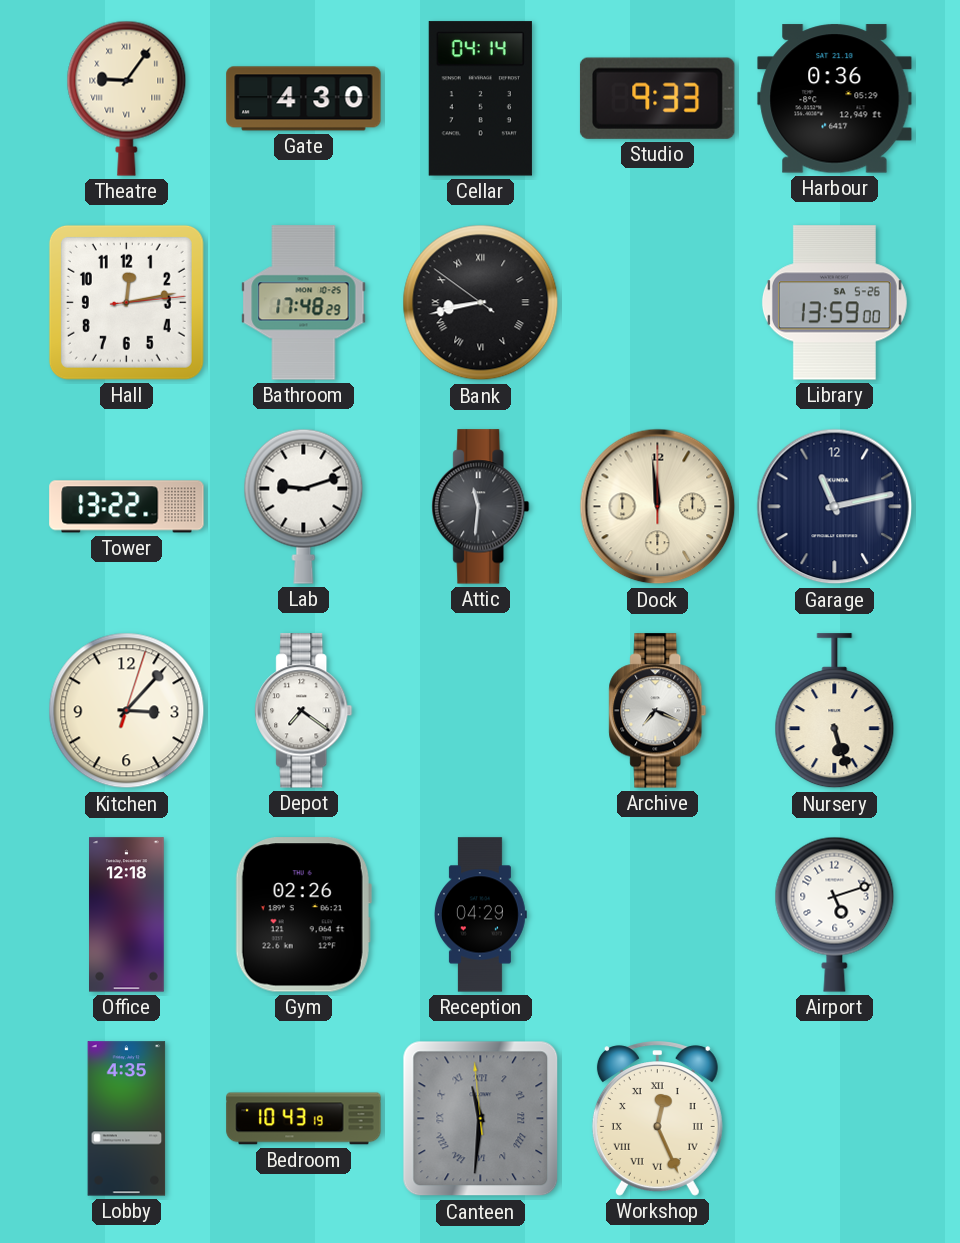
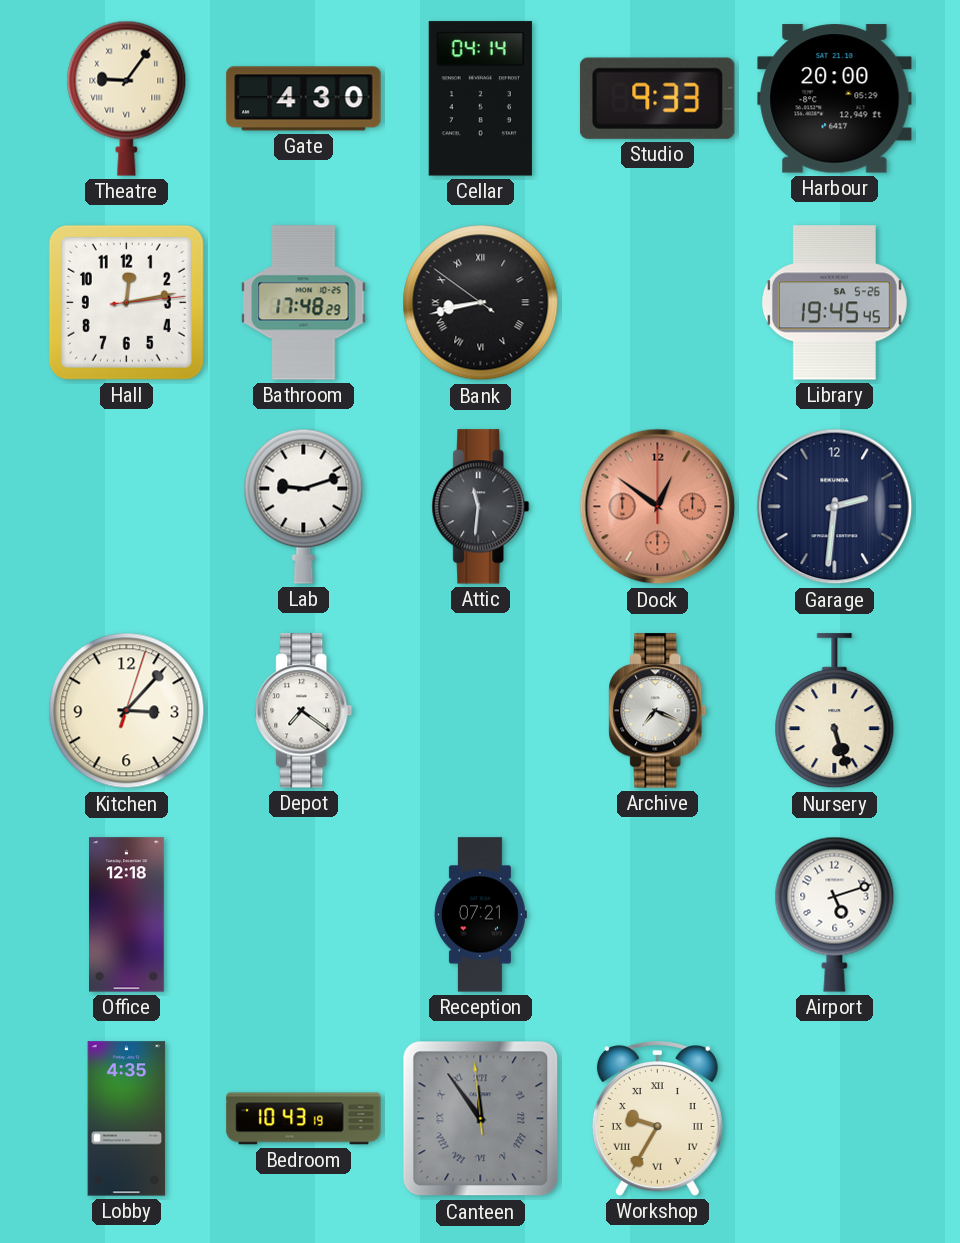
Harbour: 0:36 -> 20:00 (835, 99)
Library: 13:59 -> 19:45 (834, 303)
Tower: 13:22 -> none (127, 507)
Dock: 11:59 -> 12:51 (658, 507)
Dock dial: cream -> salmon (658, 507)
Garage: 11:13 -> 2:31 (835, 507)
Gym: 02:26 -> none (303, 915)
Reception: 04:29 -> 07:21 (480, 915)
Canteen: 11:30 -> 11:53 (481, 1119)
Workshop: 12:26 -> 9:35 (657, 1119)
